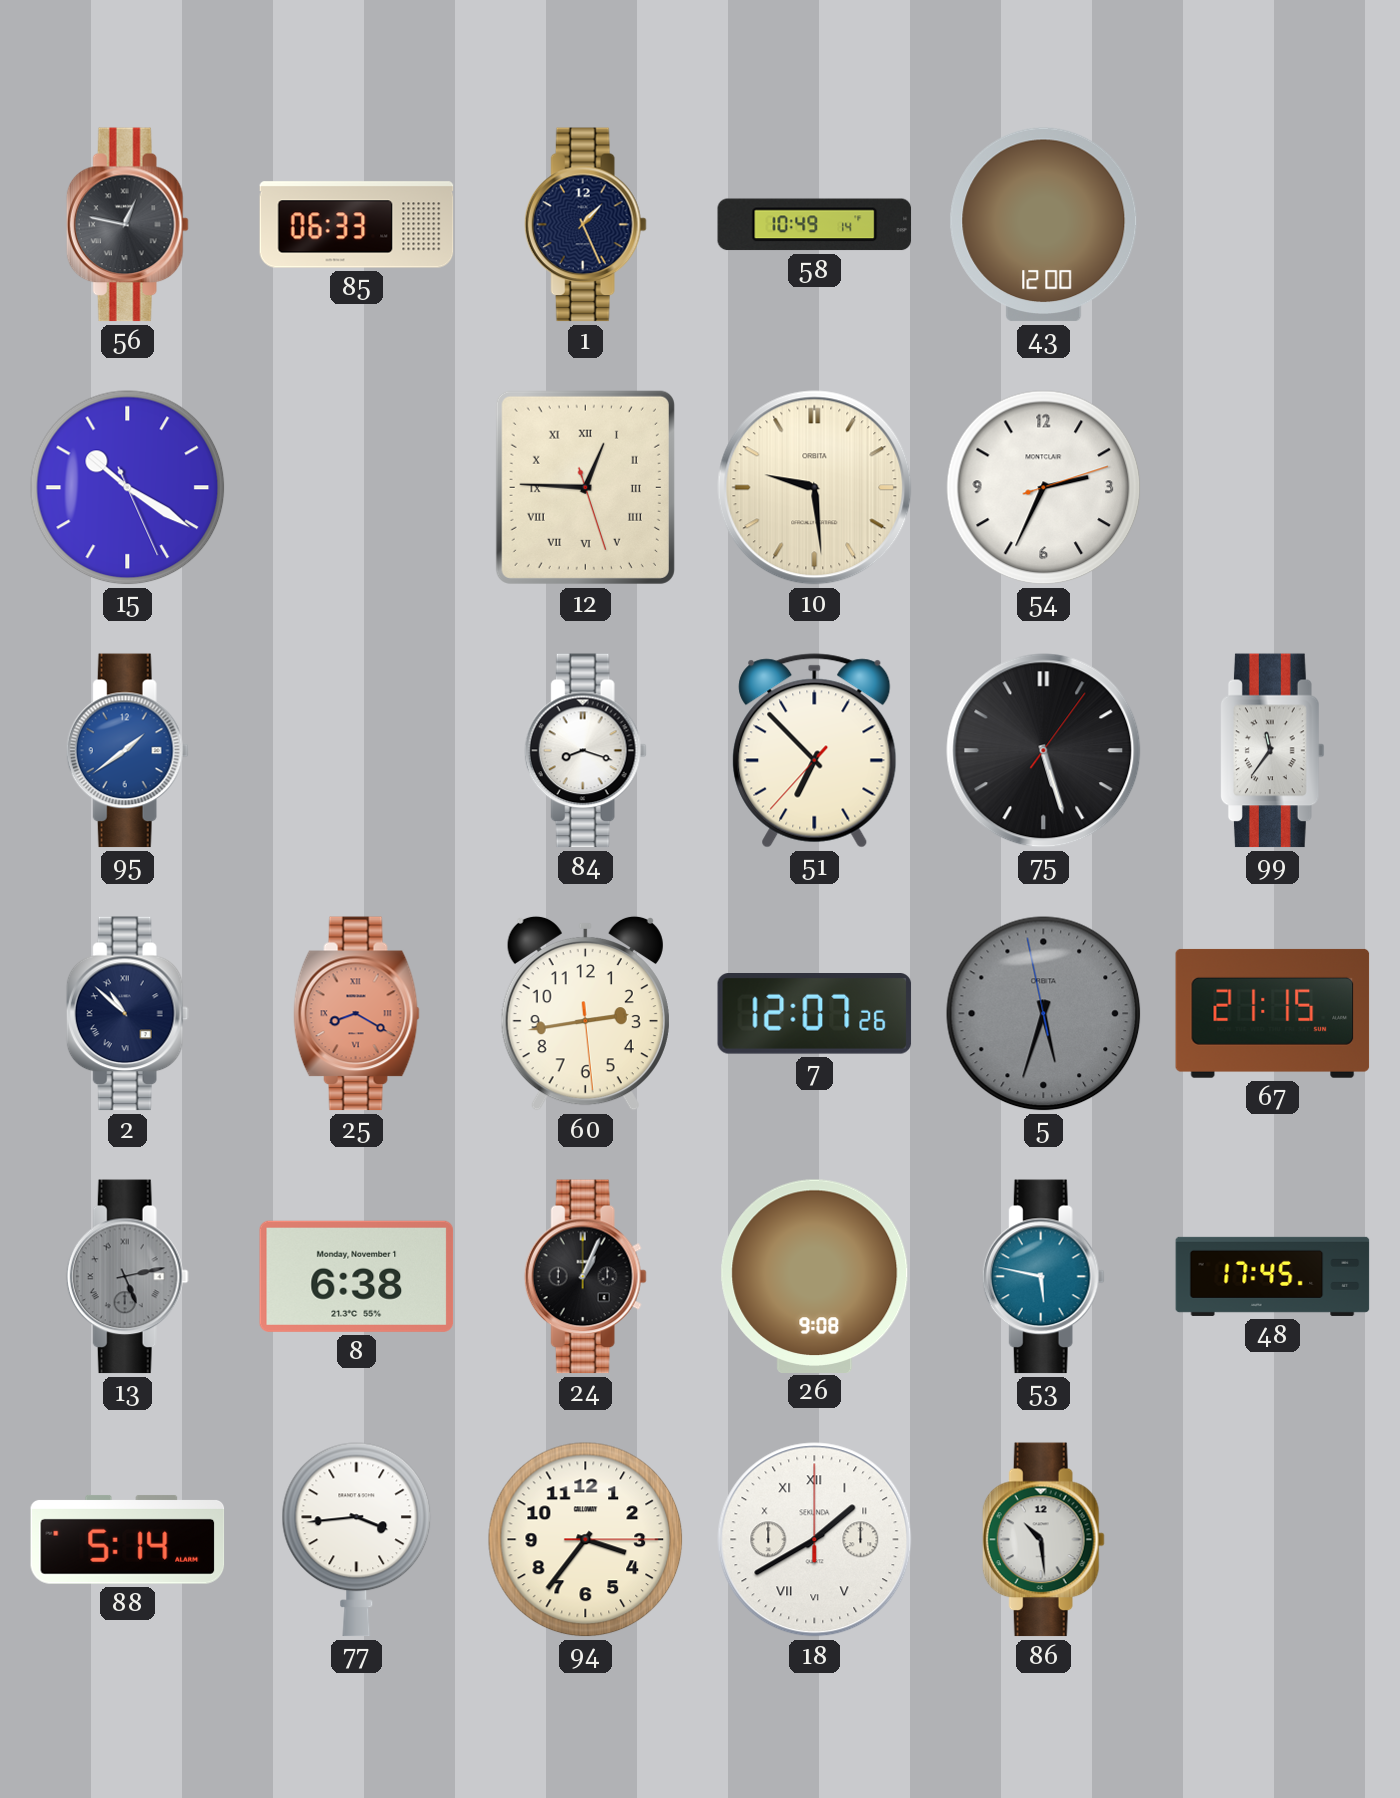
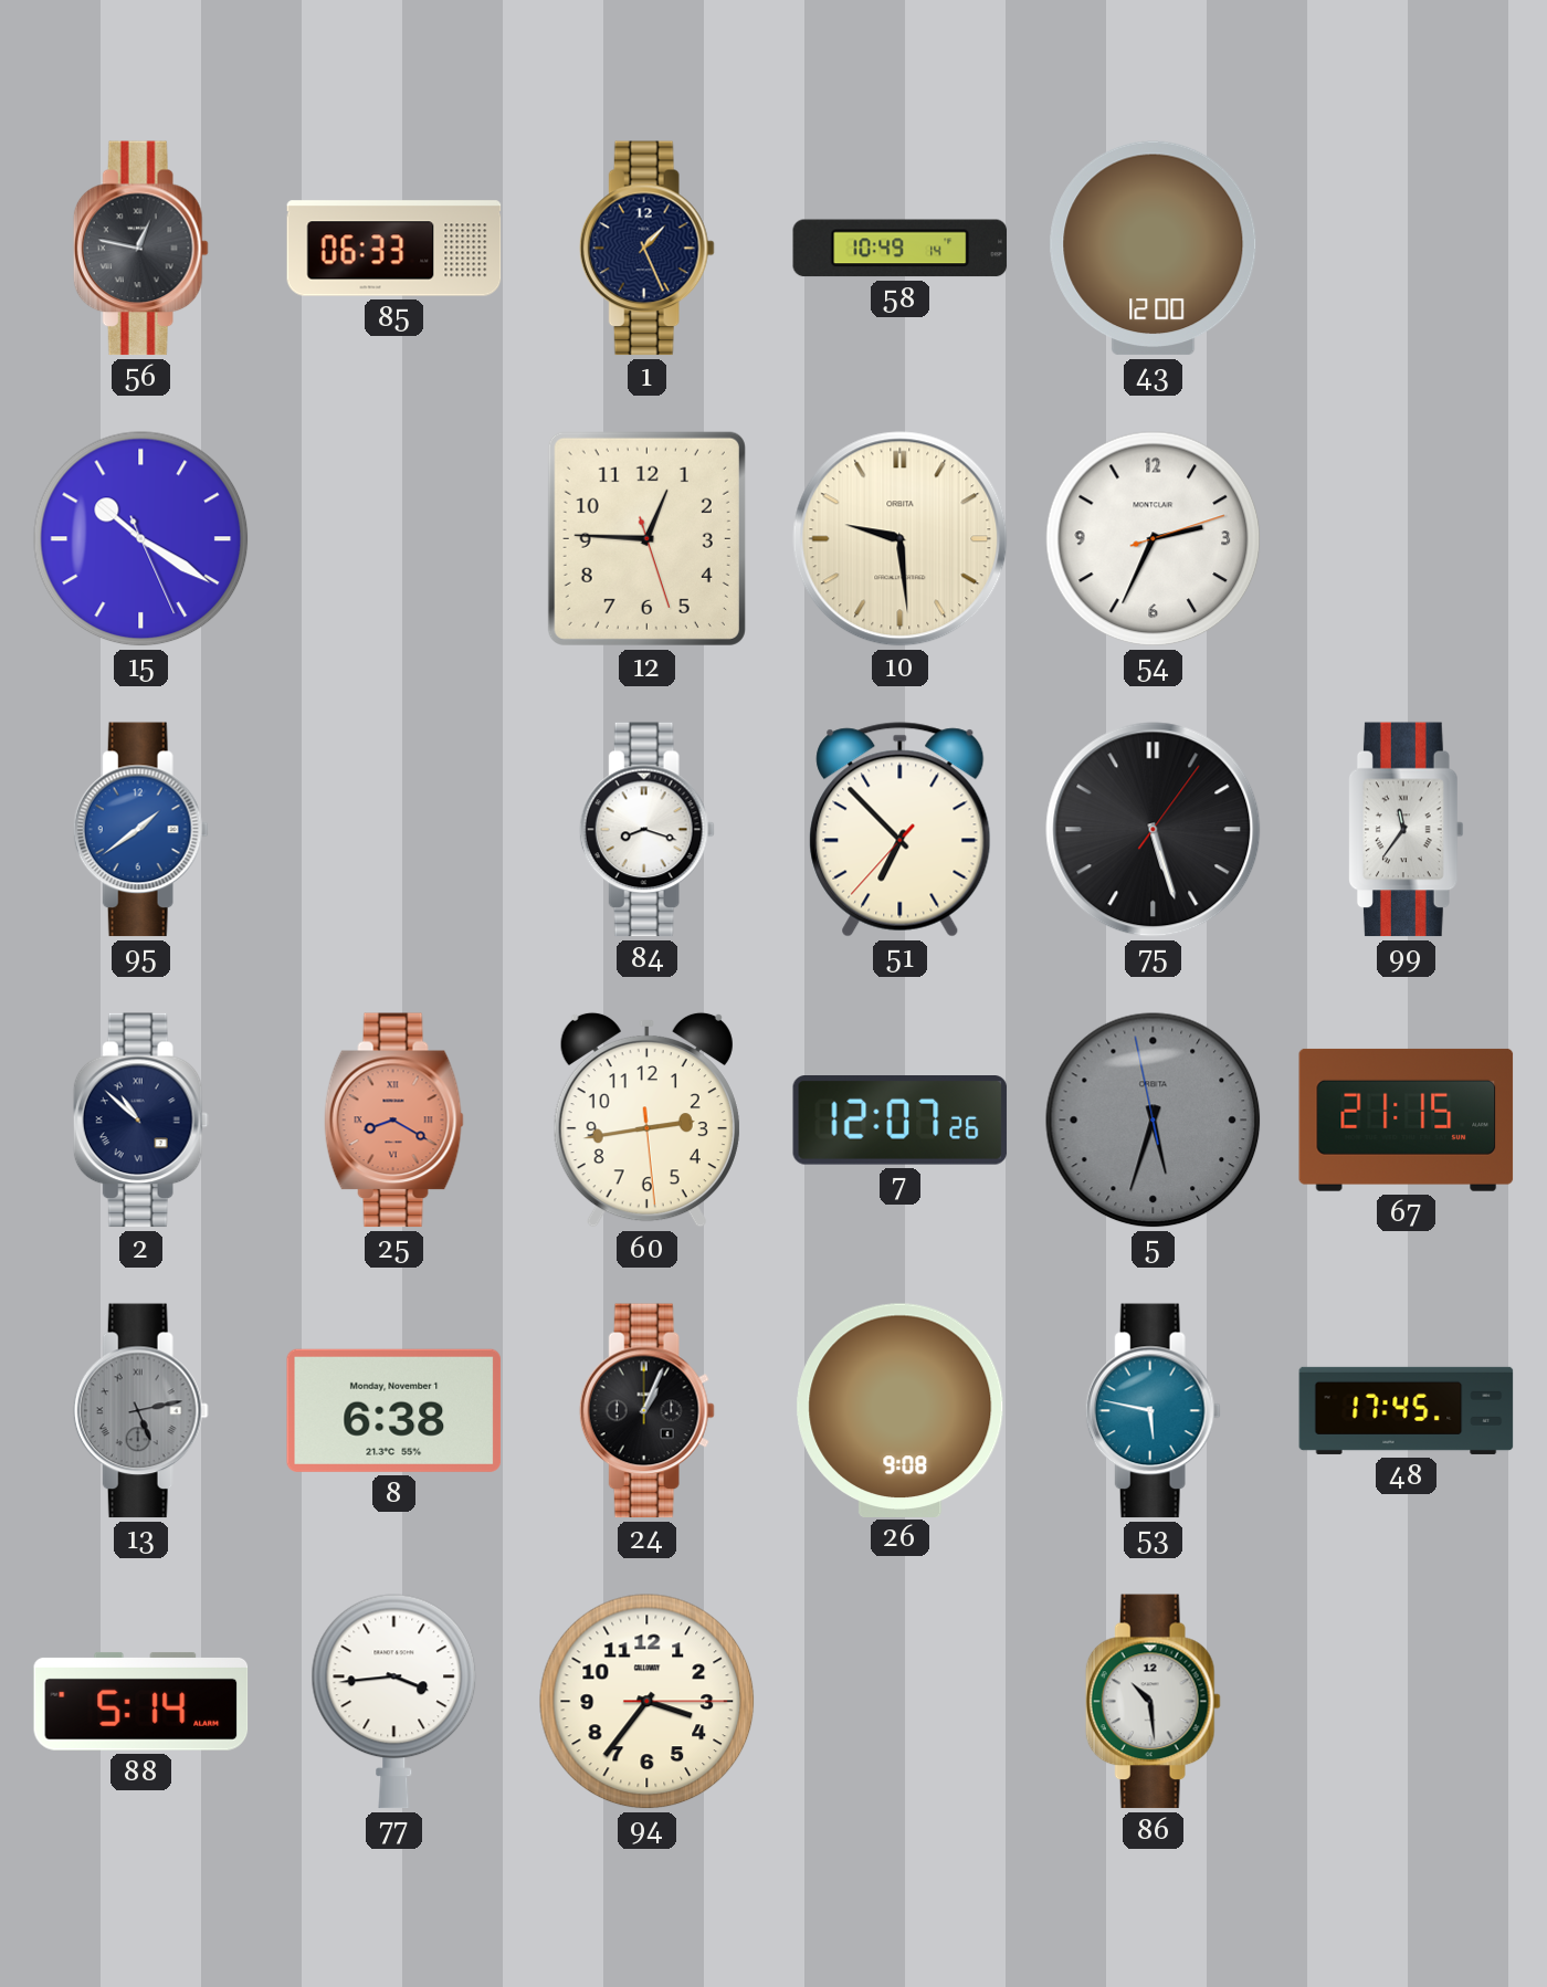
12 numerals: Roman -> Arabic (646, 538)
18: 1:40 -> none (815, 1540)
